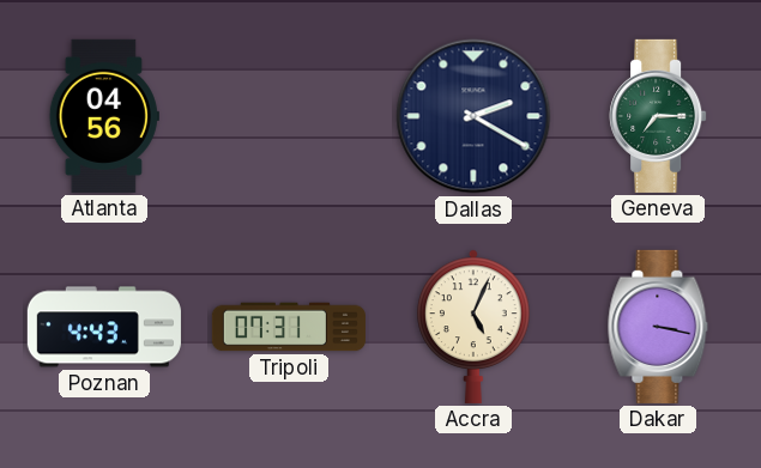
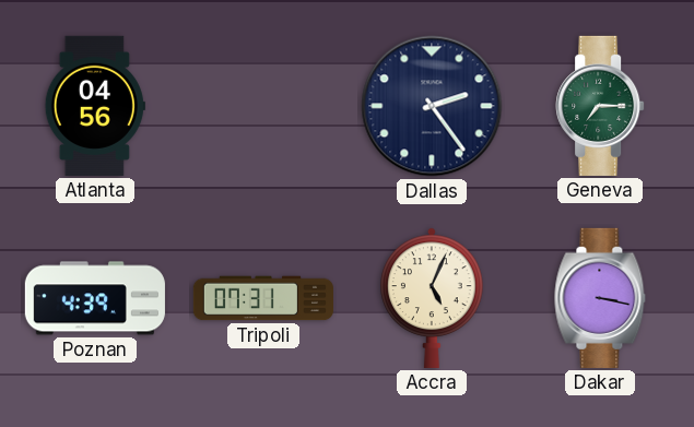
Dallas: 2:20 -> 2:24 (432, 106)
Poznan: 4:43 -> 4:39 (95, 298)
